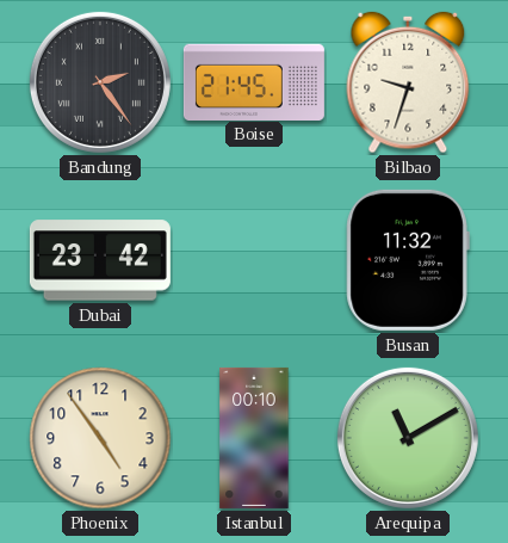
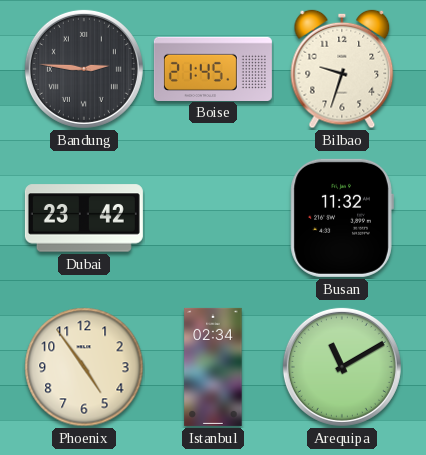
Bandung: 2:24 -> 2:46 (84, 69)
Istanbul: 00:10 -> 02:34 (213, 367)
